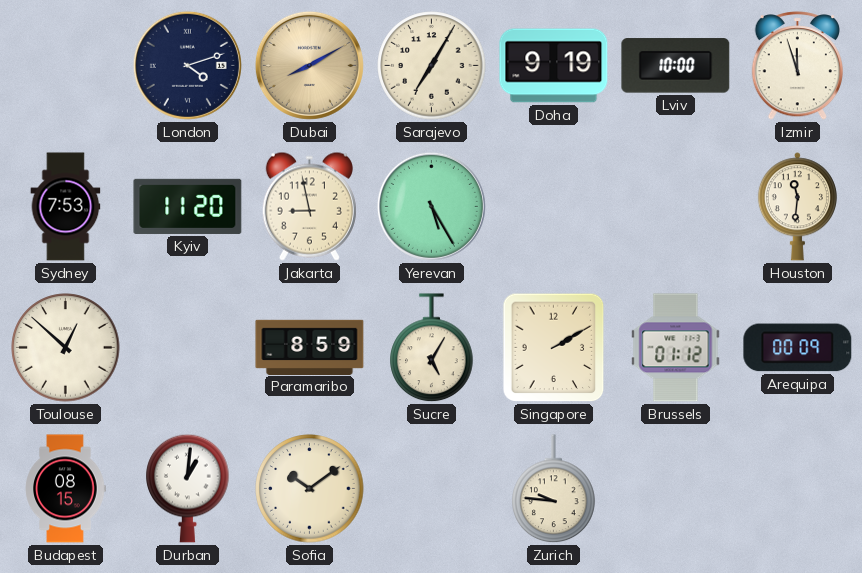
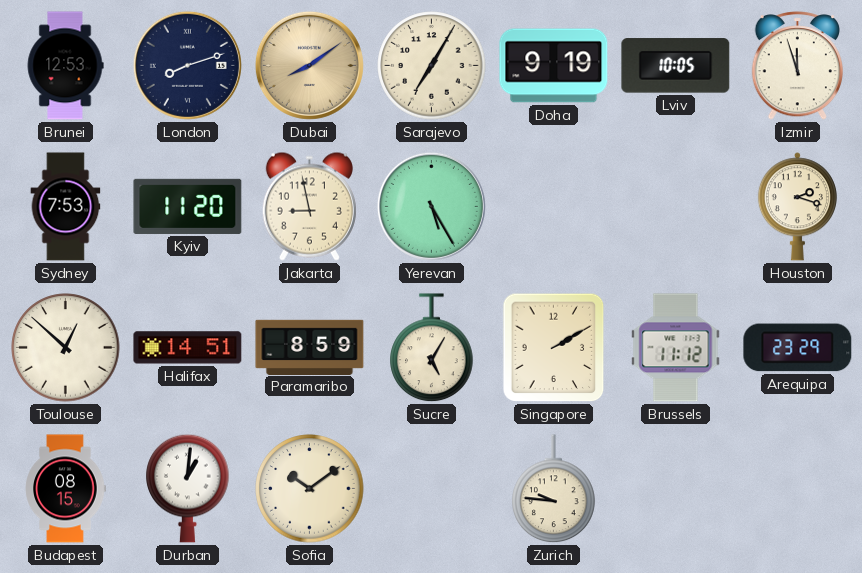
Brunei: none -> 12:53 (65, 66)
London: 4:12 -> 8:12 (187, 65)
Dubai: 8:10 -> 8:09 (309, 65)
Lviv: 10:00 -> 10:05 (676, 66)
Houston: 11:31 -> 2:18 (797, 207)
Halifax: none -> 14:51 (188, 348)
Brussels: 01:12 -> 11:12 (676, 348)
Arequipa: 00:09 -> 23:29 (798, 348)
